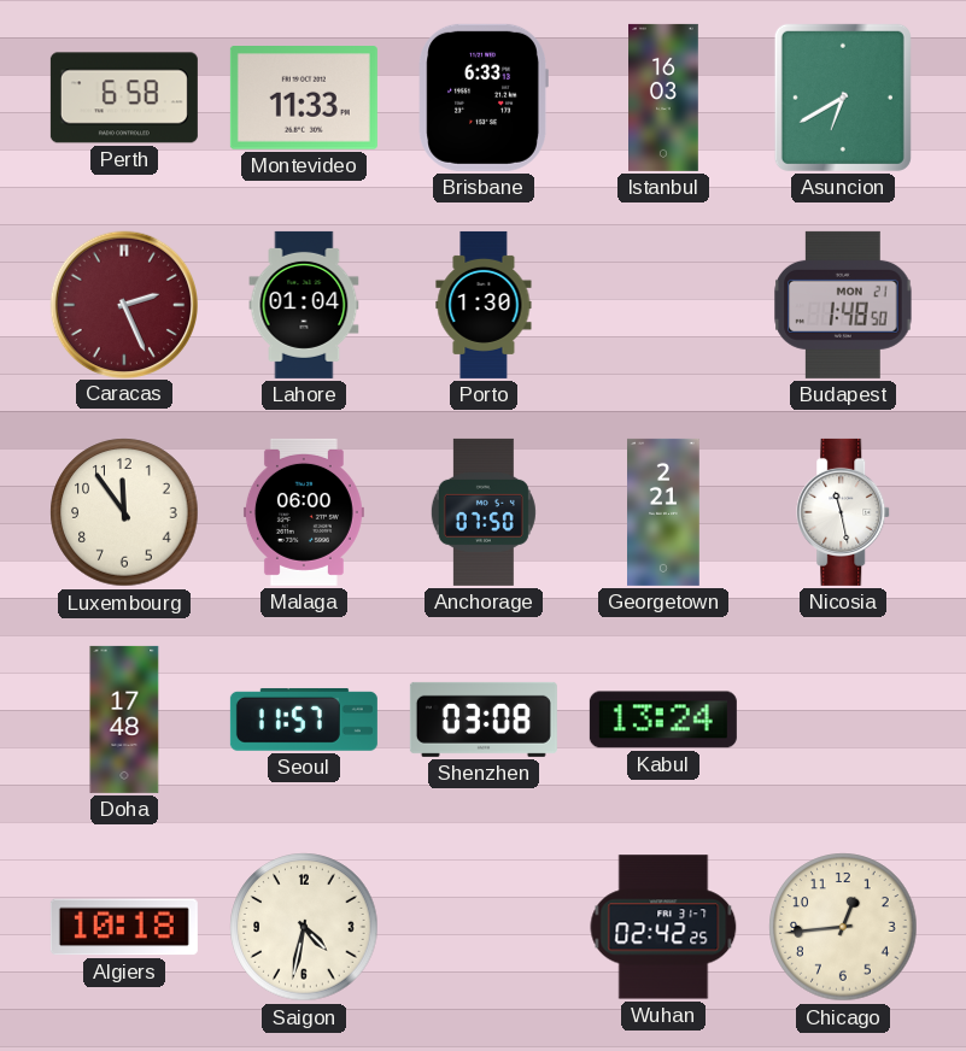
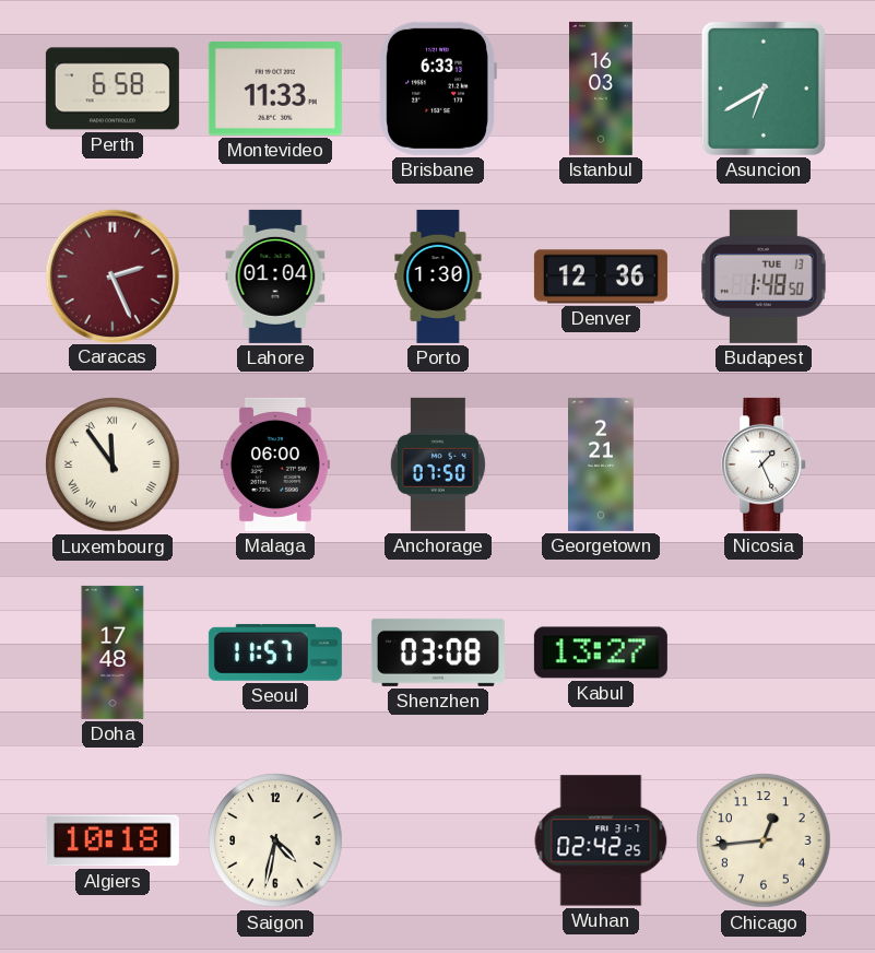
Denver: none -> 12:36 (601, 277)
Budapest date: MON 21 -> TUE 13 (764, 277)
Luxembourg numerals: Arabic -> Roman (113, 464)
Nicosia: 11:28 -> 1:26 (765, 464)
Kabul: 13:24 -> 13:27 (601, 652)
